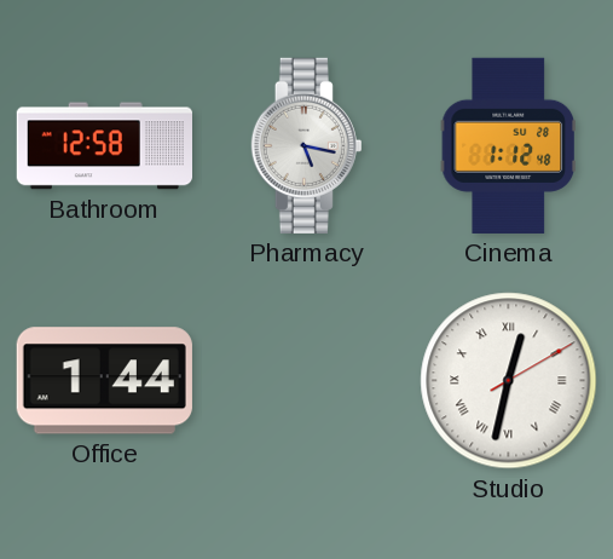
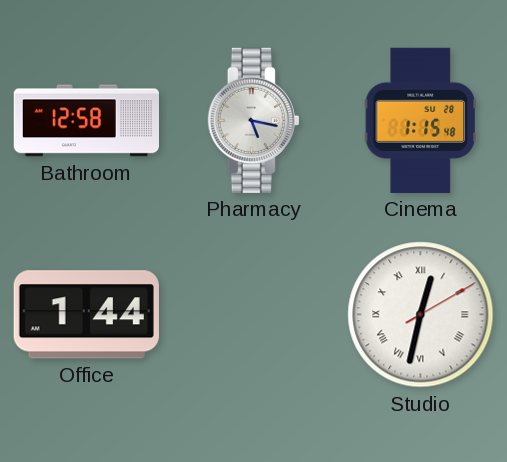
Cinema: 1:12 -> 1:15 (420, 120)
